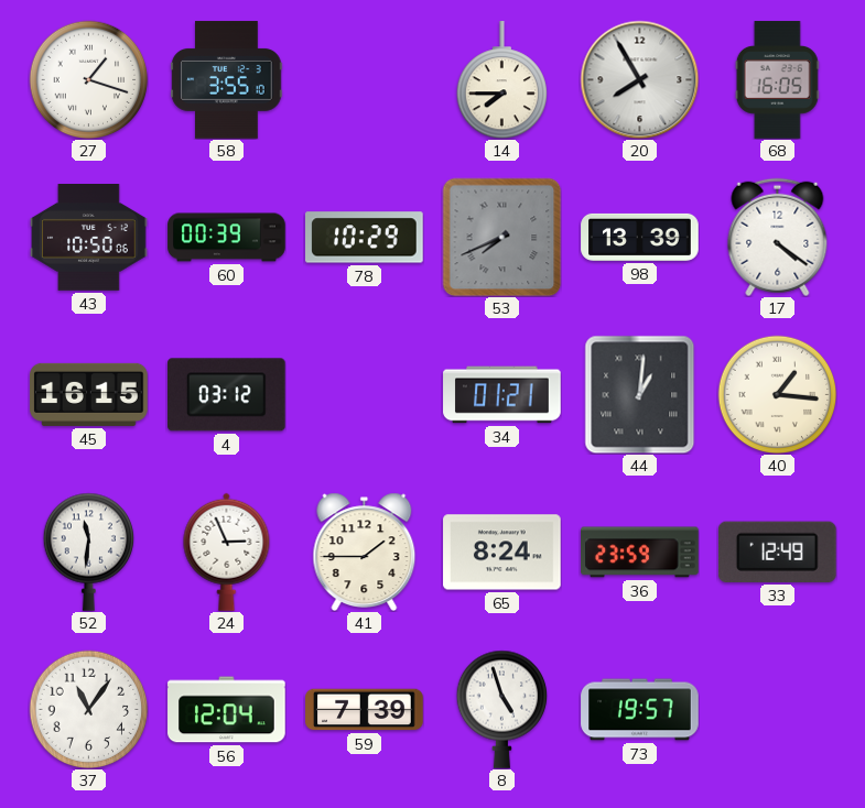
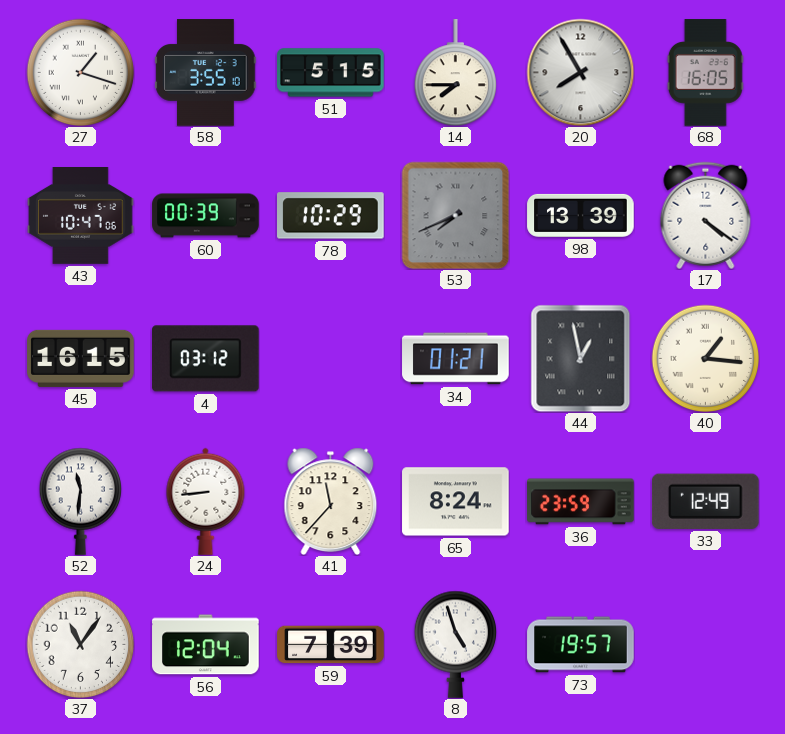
51: none -> 5:15 (331, 73)
43: 10:50 -> 10:47 (81, 216)
44: 1:01 -> 12:58 (581, 358)
24: 2:56 -> 8:44 (206, 501)
41: 1:45 -> 11:37 (331, 501)
